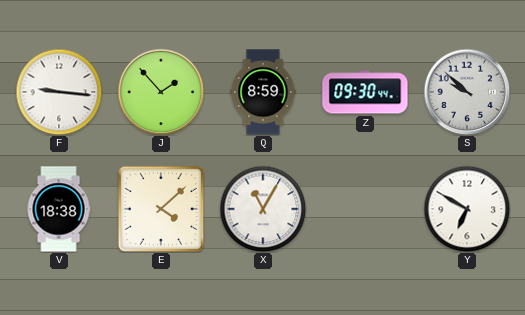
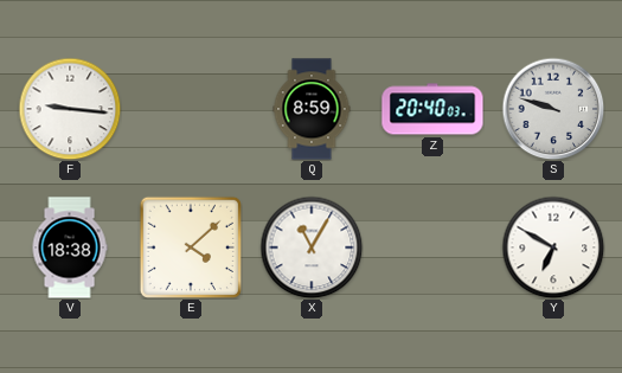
J: 1:53 -> none (161, 92)
Z: 09:30 -> 20:40 (432, 109)
S: 9:52 -> 9:48 (553, 109)
